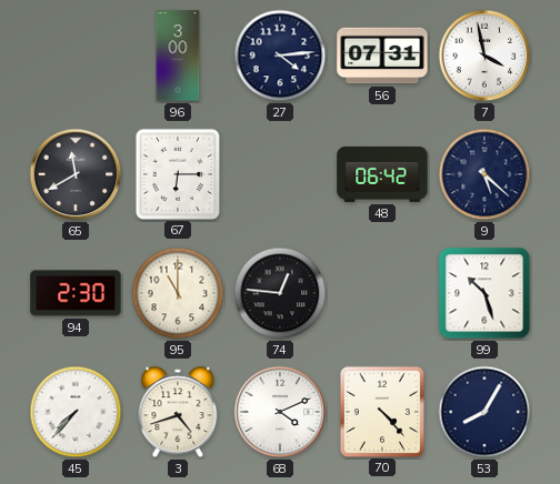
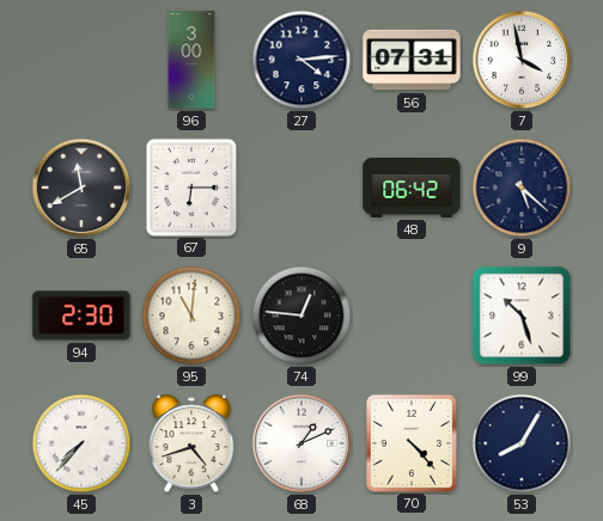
95: 11:00 -> 11:01 (191, 315)
68: 4:11 -> 1:11 (301, 443)
